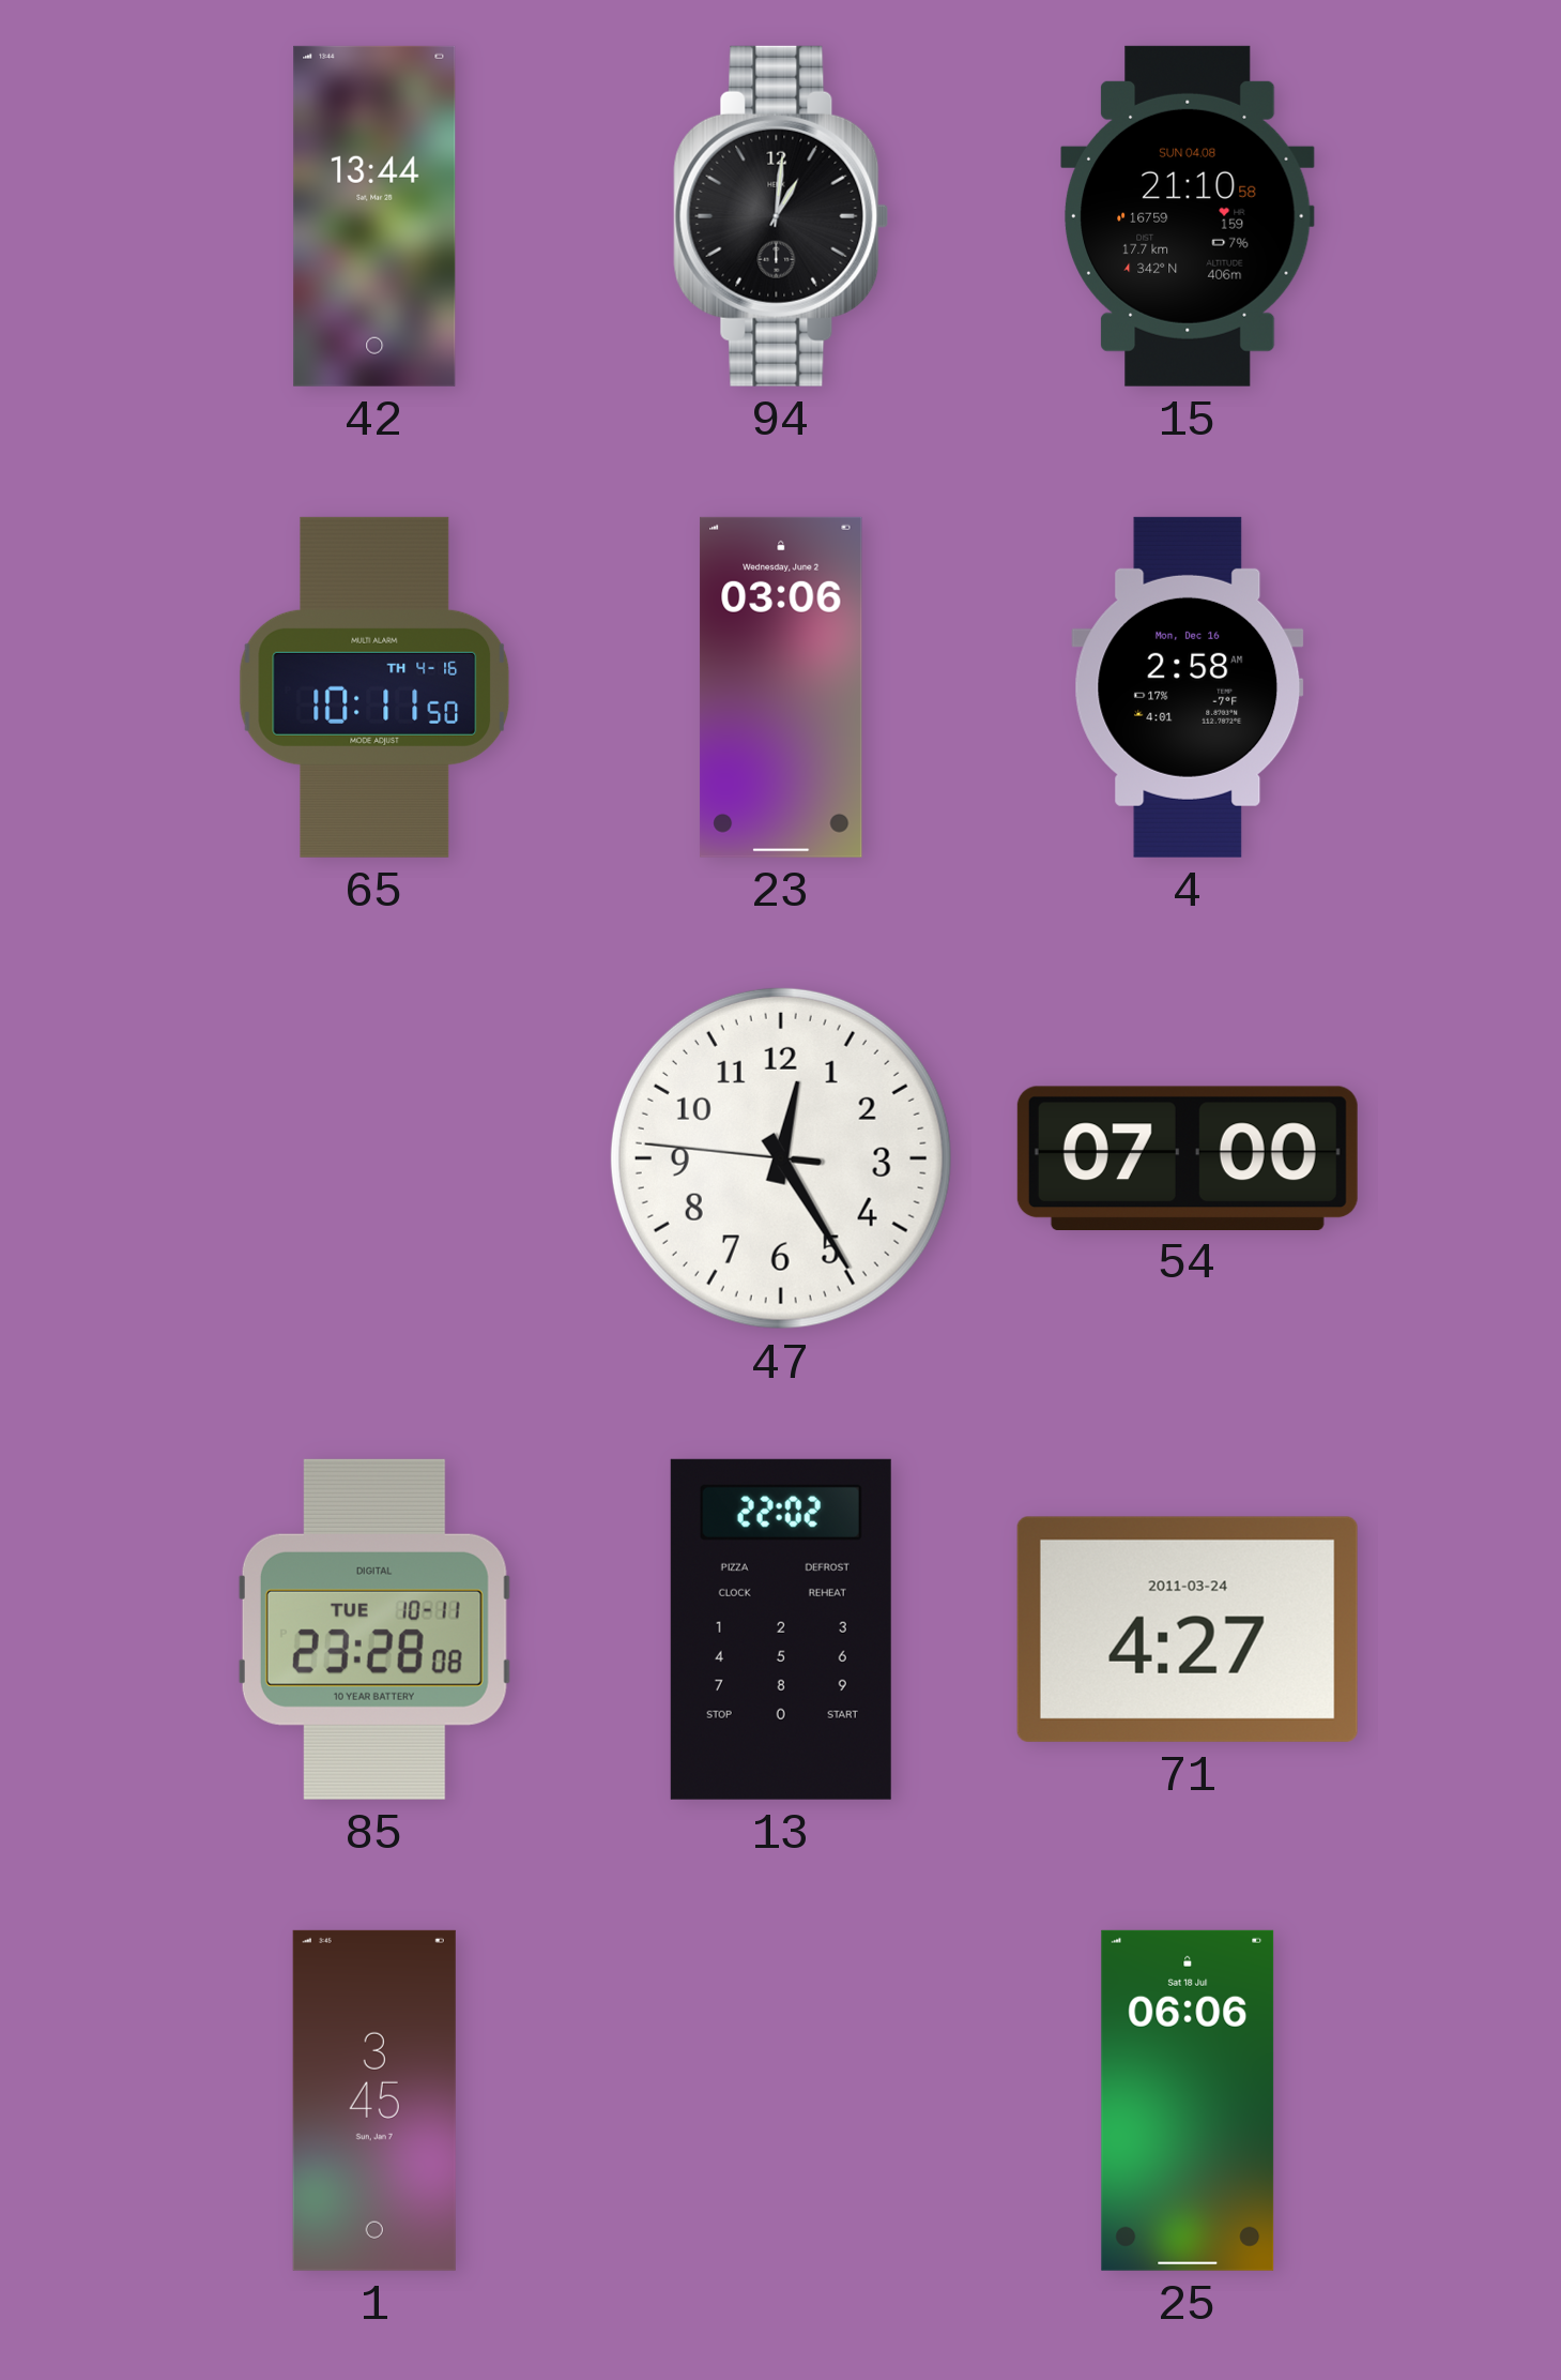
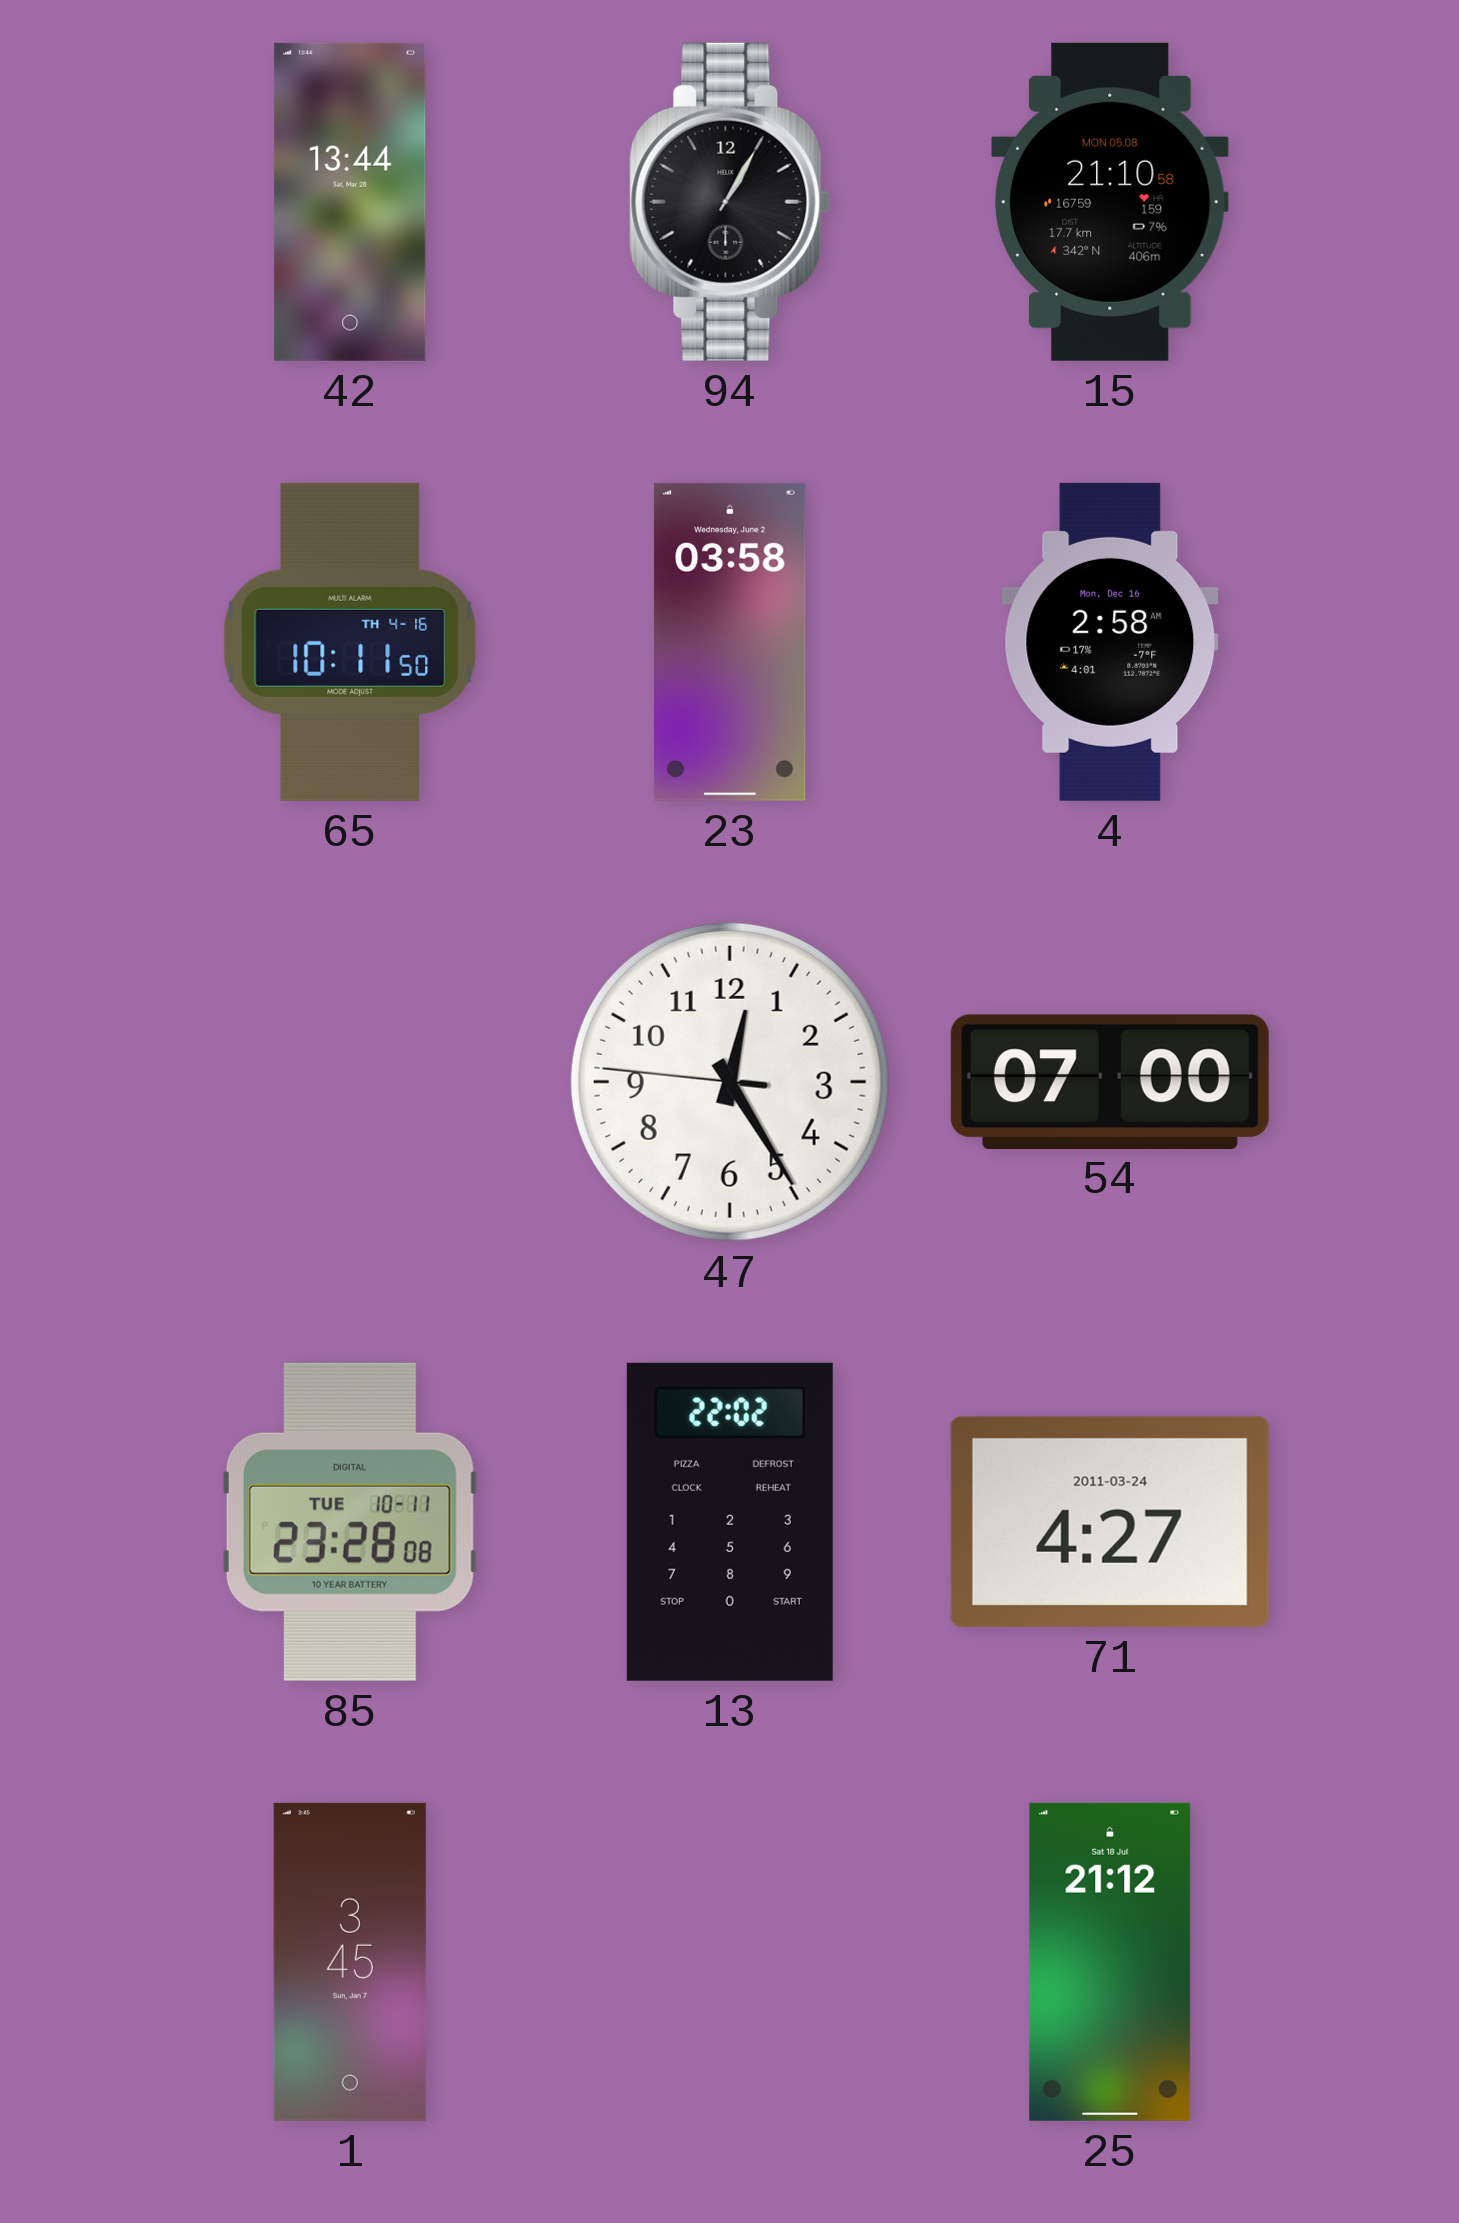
94: 1:01 -> 1:05 (730, 202)
15 date: SUN 04.08 -> MON 05.08 (1111, 202)
23: 03:06 -> 03:58 (730, 642)
25: 06:06 -> 21:12 (1110, 1962)
